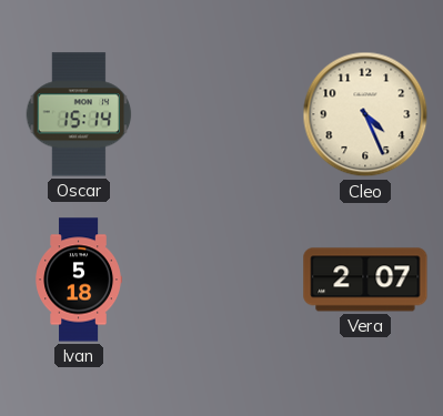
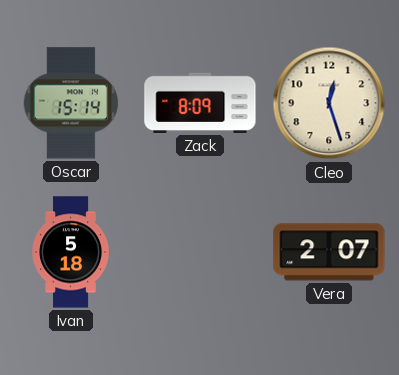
Zack: none -> 8:09 (200, 103)
Cleo: 4:26 -> 12:27 (329, 103)
